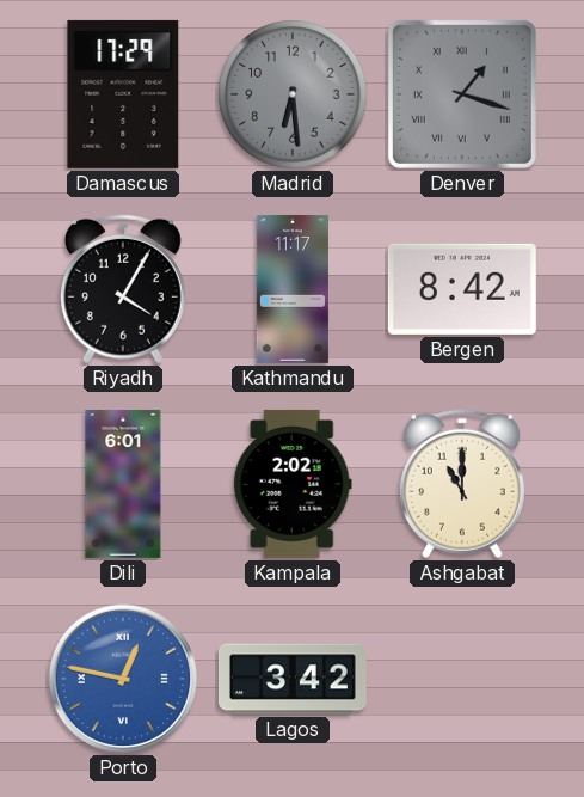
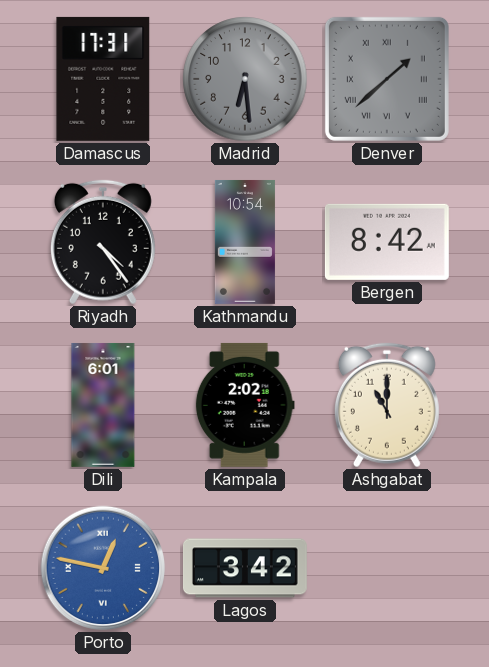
Damascus: 17:29 -> 17:31 (103, 79)
Denver: 1:18 -> 1:38 (387, 79)
Riyadh: 4:05 -> 4:24 (103, 242)
Kathmandu: 11:17 -> 10:54 (245, 242)
